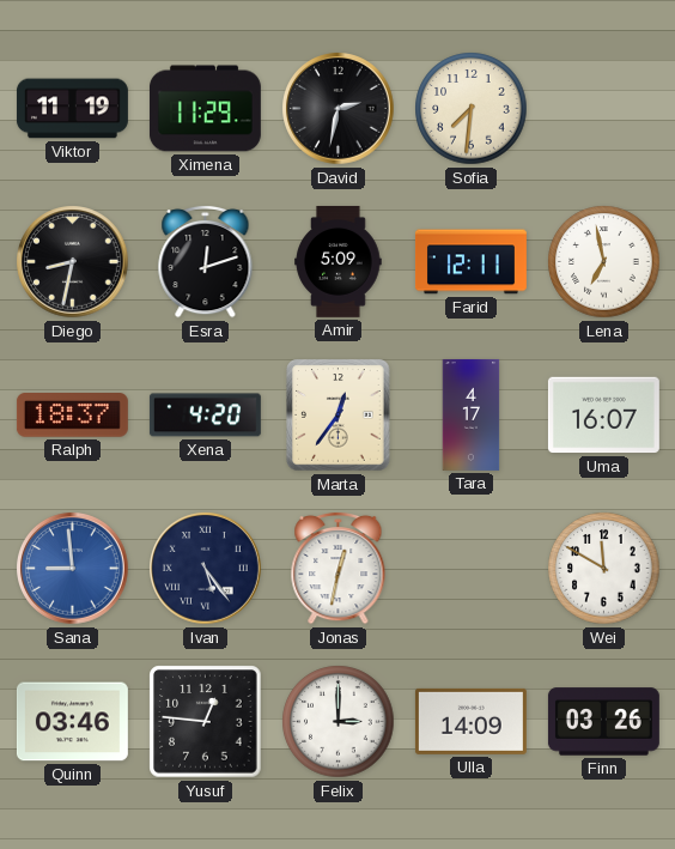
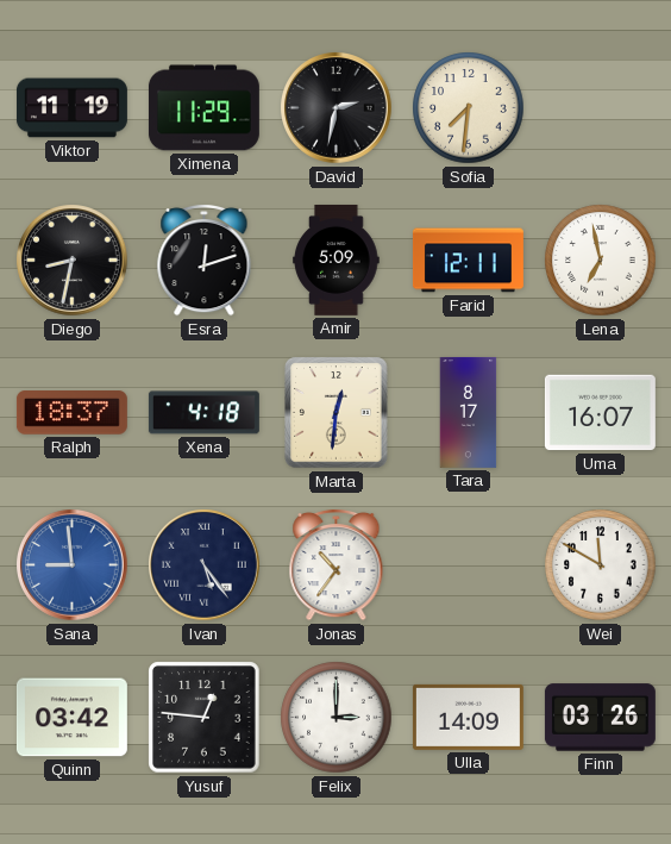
Xena: 4:20 -> 4:18 (203, 413)
Marta: 12:36 -> 12:31 (337, 413)
Tara: 4:17 -> 8:17 (469, 412)
Jonas: 12:32 -> 10:36 (337, 564)
Quinn: 03:46 -> 03:42 (71, 718)
